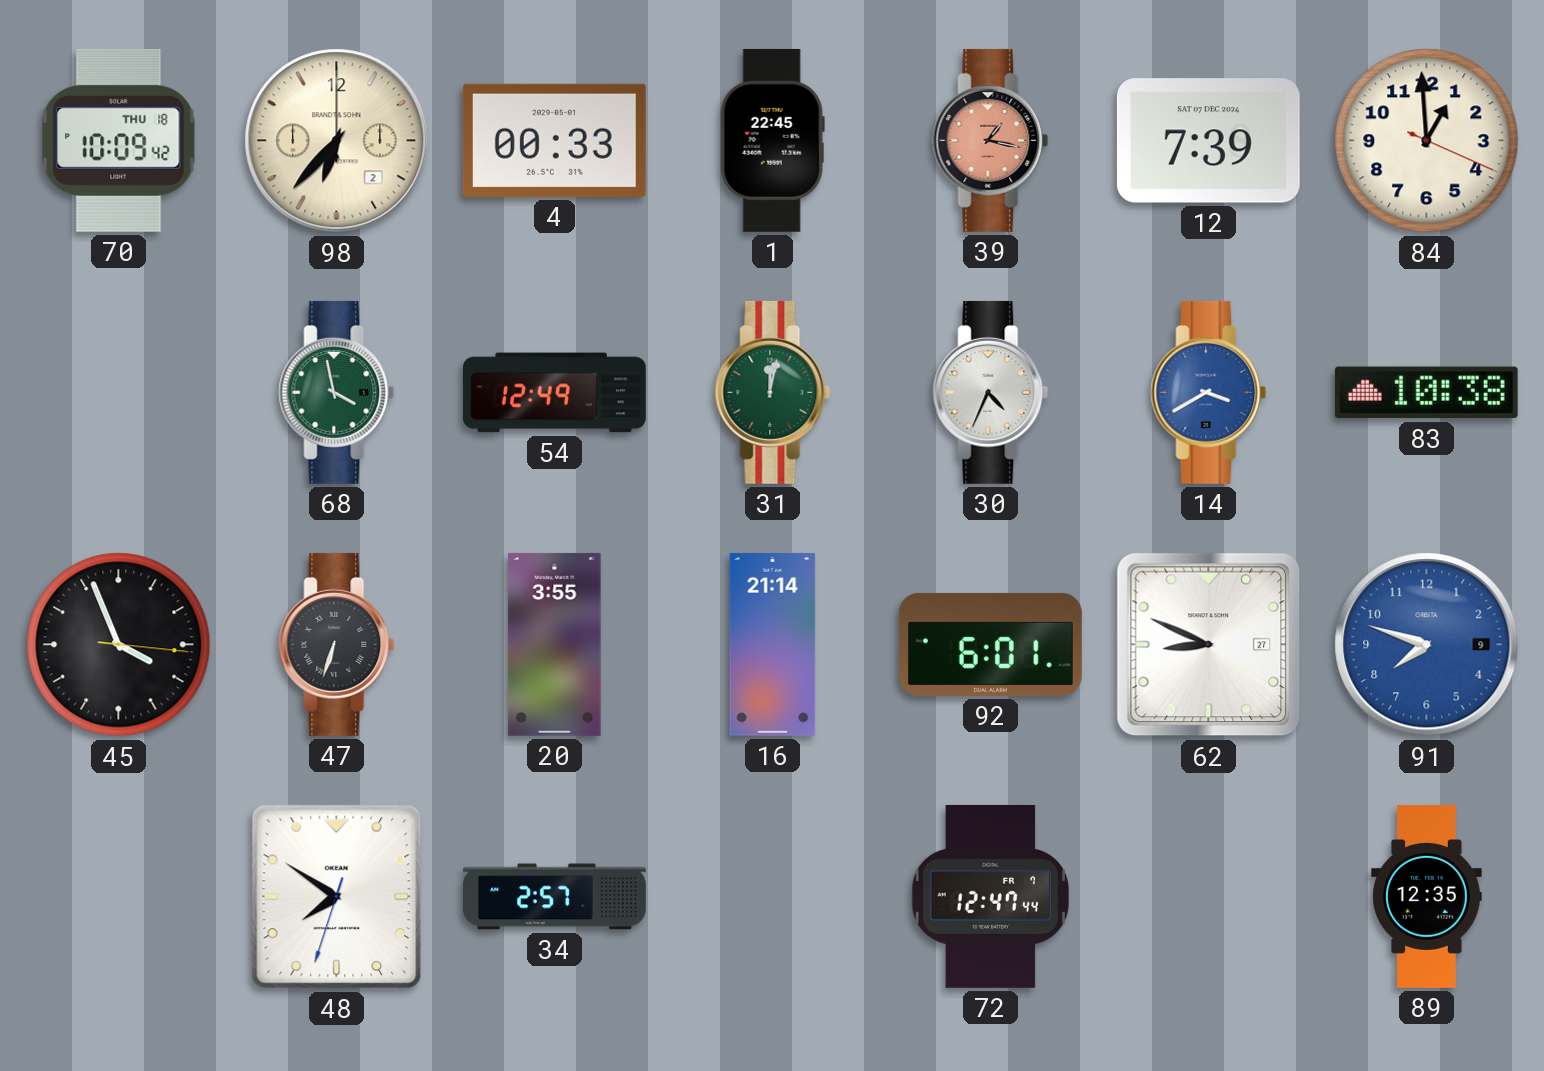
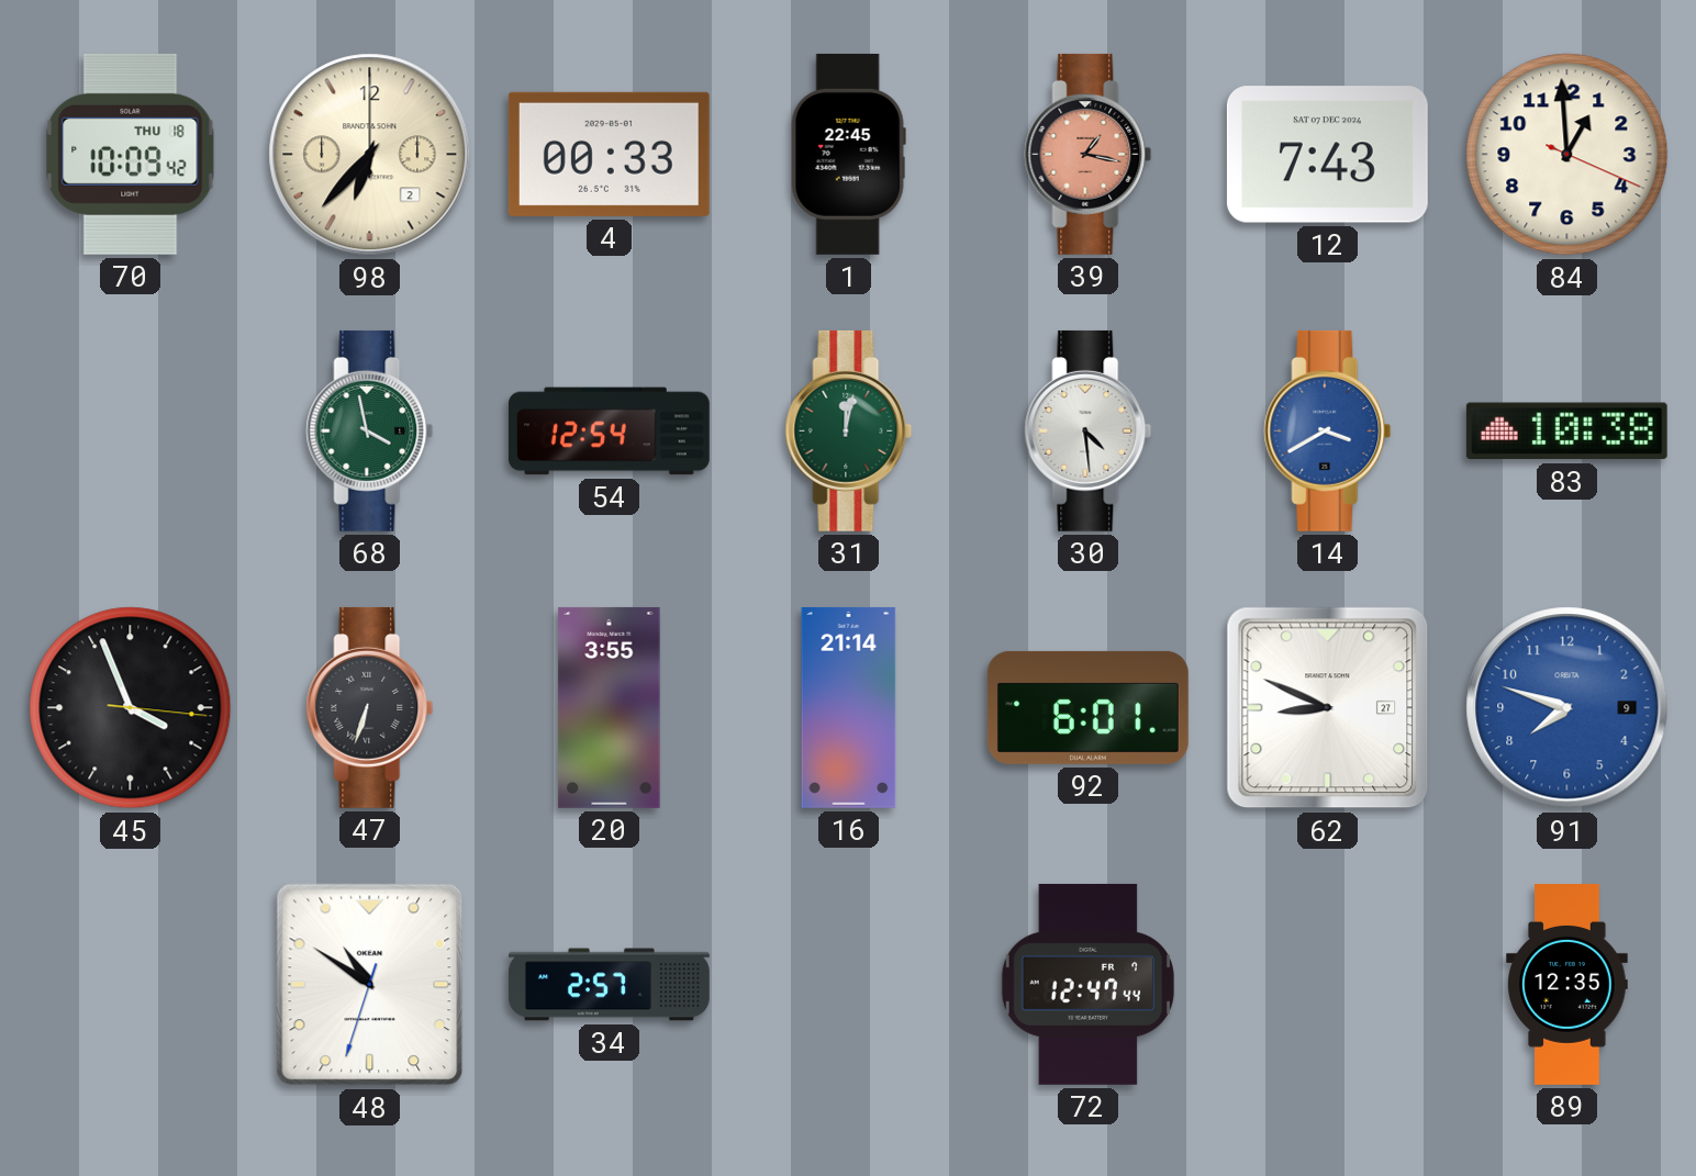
12: 7:39 -> 7:43 (1327, 155)
54: 12:49 -> 12:54 (609, 432)
30: 4:34 -> 4:29 (1089, 430)
48: 7:50 -> 10:50 (370, 985)
